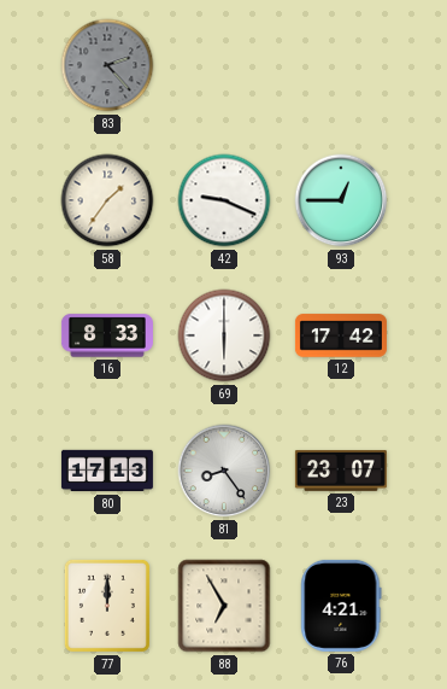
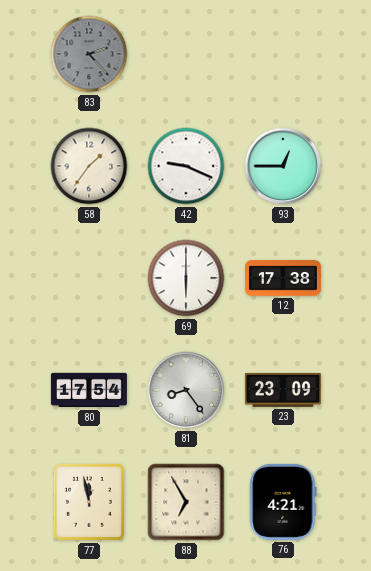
16: 8:33 -> none (107, 335)
12: 17:42 -> 17:38 (283, 278)
80: 17:13 -> 17:54 (89, 390)
23: 23:07 -> 23:09 (283, 390)
77: 12:00 -> 11:58 (89, 502)
